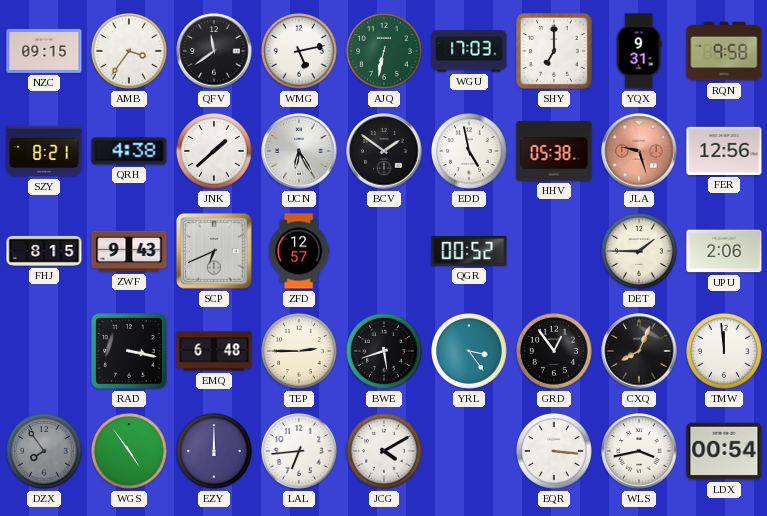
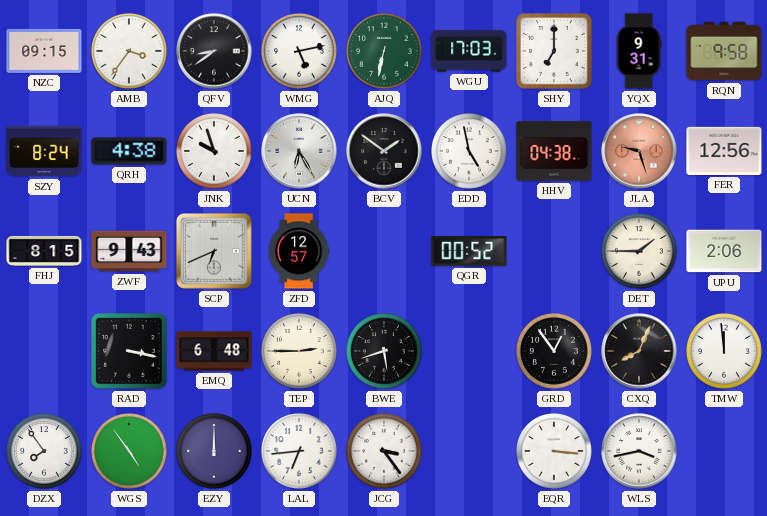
QFV: 11:39 -> 8:39 (214, 51)
SZY: 8:21 -> 8:24 (44, 151)
JNK: 1:38 -> 9:57 (215, 152)
HHV: 05:38 -> 04:38 (554, 151)
YRL: 3:24 -> none (470, 352)
DZX dial: grey -> white (45, 452)
JCG: 4:10 -> 3:24 (385, 452)
LDX: 00:54 -> none (724, 451)
